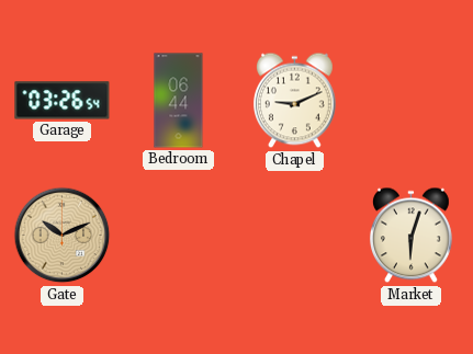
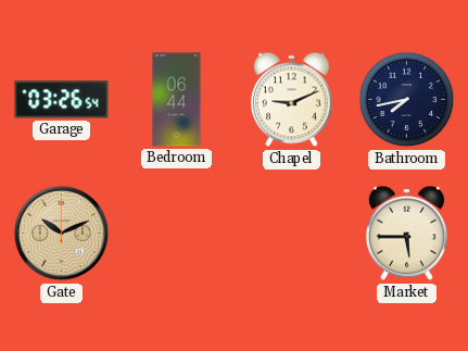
Bathroom: none -> 7:43 (407, 100)
Market: 6:03 -> 5:45 (406, 234)
